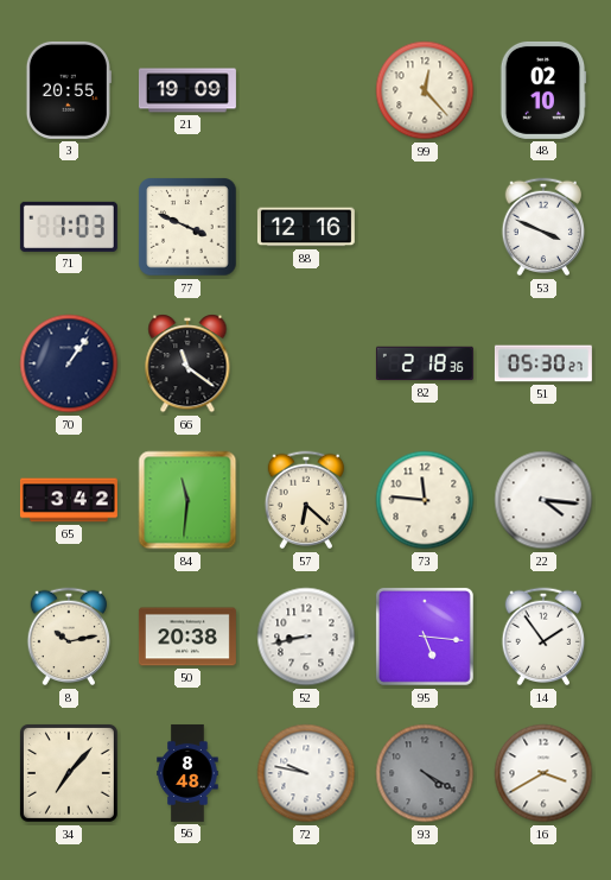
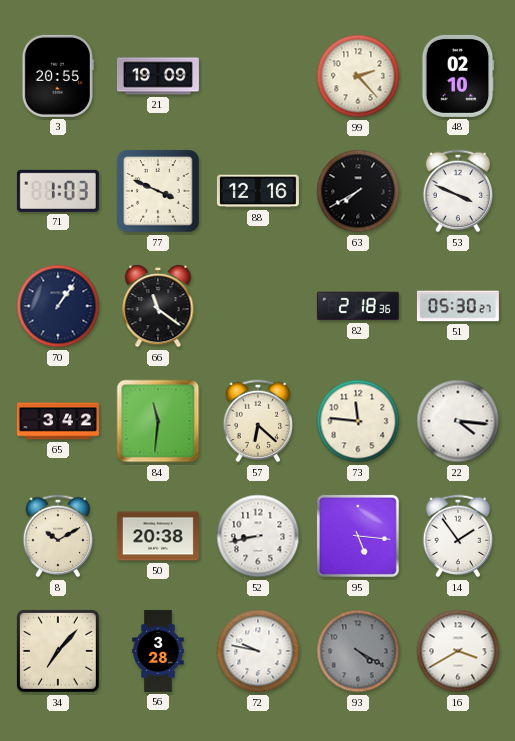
99: 12:23 -> 2:23 (358, 76)
63: none -> 7:40 (358, 191)
8: 10:13 -> 10:10 (58, 536)
56: 8:48 -> 3:28 (158, 651)
